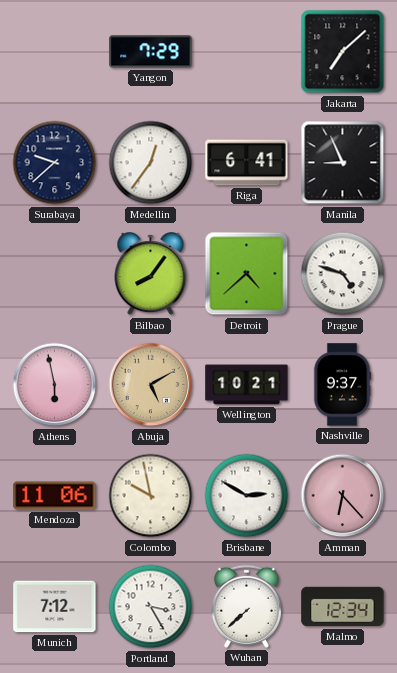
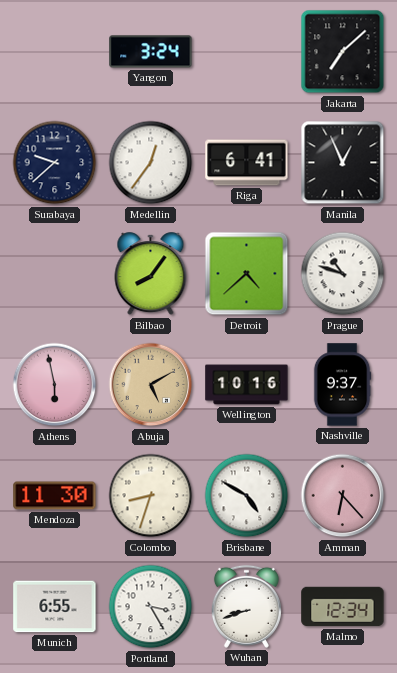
Yangon: 7:29 -> 3:24 (151, 52)
Manila: 8:56 -> 12:56 (343, 163)
Prague: 4:48 -> 10:48 (343, 274)
Wellington: 10:21 -> 10:16 (247, 385)
Mendoza: 11:06 -> 11:30 (55, 496)
Colombo: 9:58 -> 8:33 (151, 496)
Brisbane: 2:50 -> 4:50 (247, 496)
Munich: 7:12 -> 6:55 (55, 607)
Wuhan: 7:38 -> 8:42 (246, 606)
